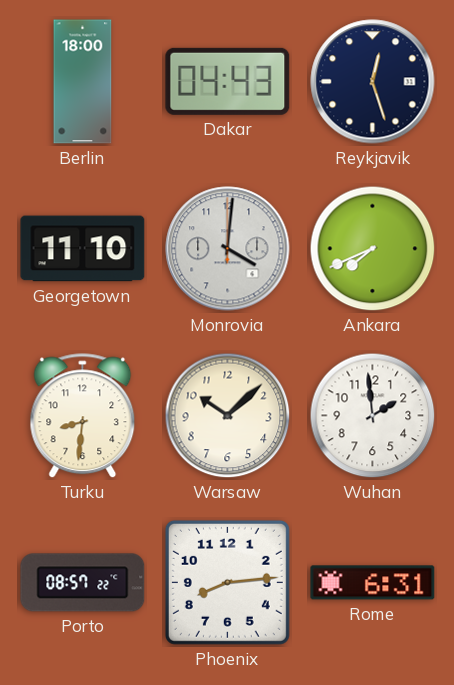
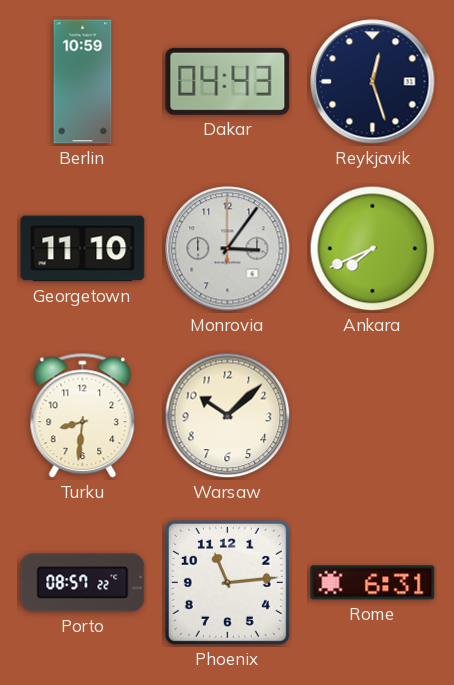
Berlin: 18:00 -> 10:59 (83, 82)
Monrovia: 4:01 -> 3:06 (228, 249)
Wuhan: 1:59 -> none (373, 416)
Phoenix: 8:14 -> 11:14 (227, 582)
